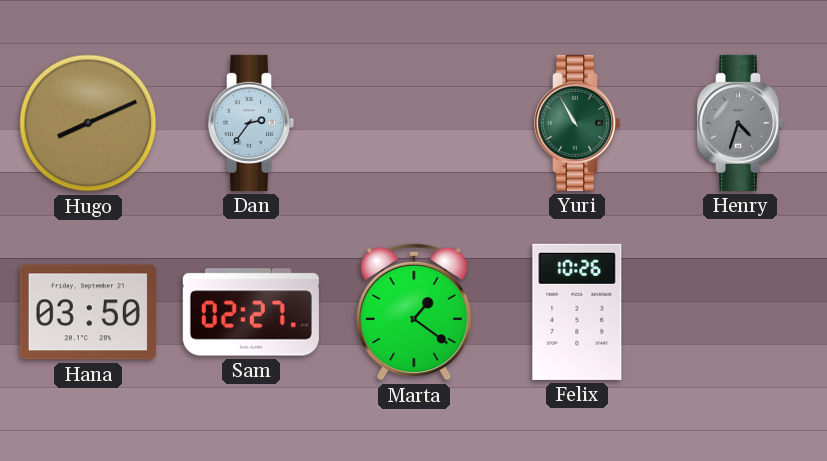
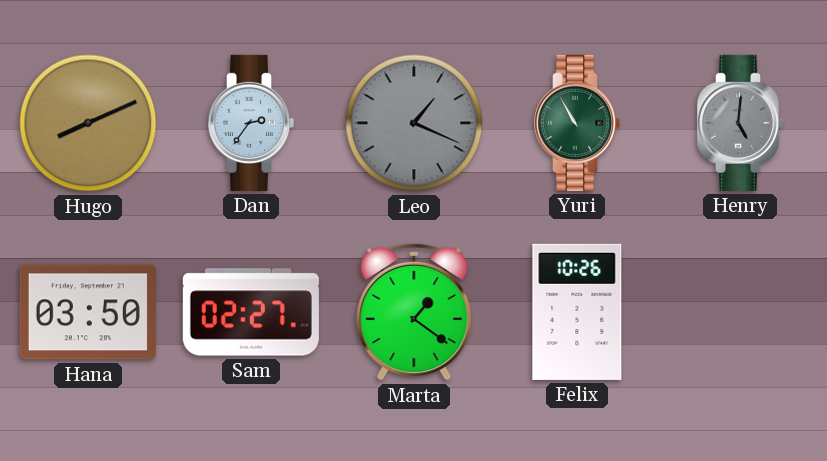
Leo: none -> 1:19 (414, 123)
Henry: 4:33 -> 5:01 (740, 123)
